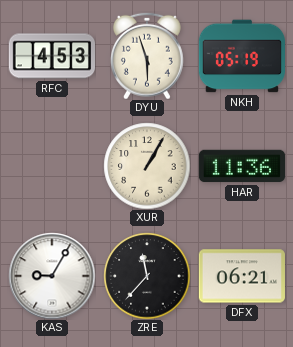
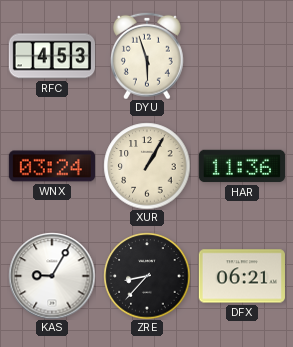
NKH: 05:19 -> none (241, 56)
WNX: none -> 03:24 (51, 166)
ZRE: 11:37 -> 8:37 (147, 276)
